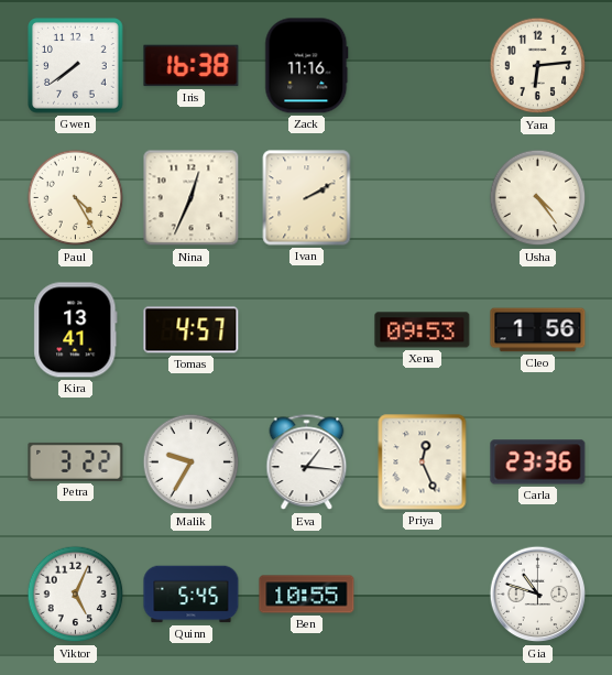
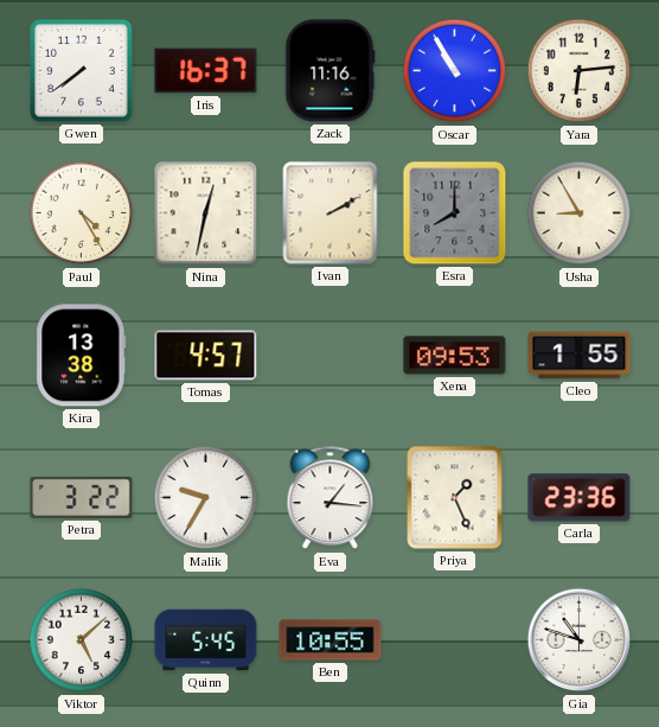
Iris: 16:38 -> 16:37 (206, 71)
Oscar: none -> 10:55 (455, 71)
Nina: 12:34 -> 12:32 (206, 213)
Esra: none -> 8:00 (455, 213)
Usha: 4:24 -> 8:55 (580, 213)
Kira: 13:41 -> 13:38 (82, 356)
Cleo: 1:56 -> 1:55 (580, 356)
Priya: 12:26 -> 1:26 (455, 498)
Viktor: 5:04 -> 5:08 (82, 640)
